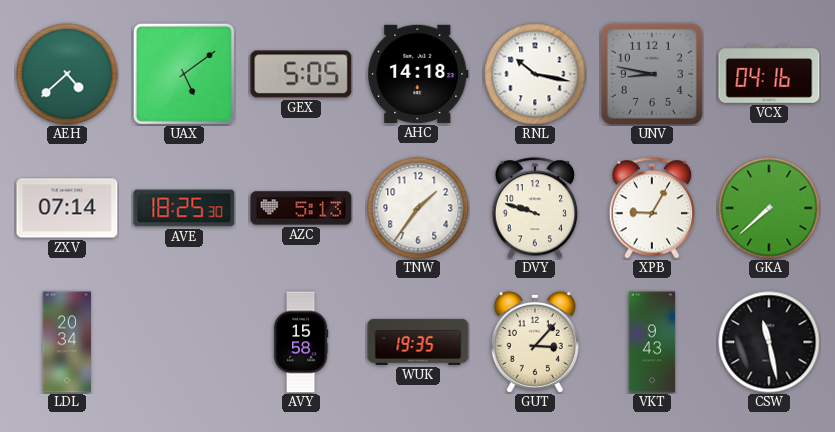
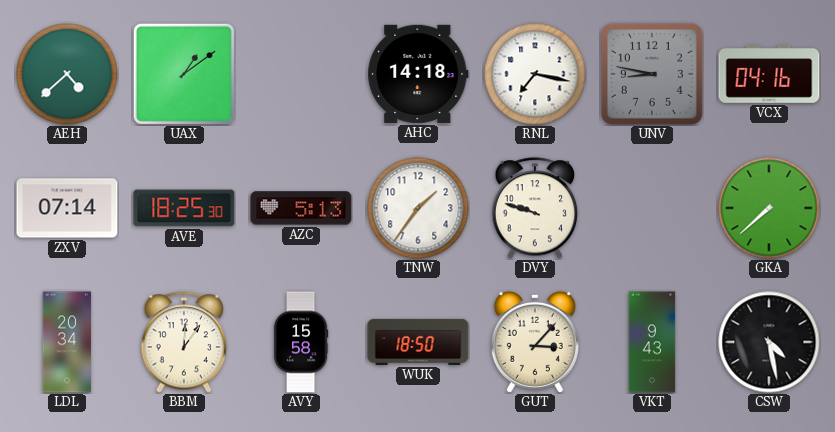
UAX: 5:09 -> 1:09 (184, 74)
GEX: 5:05 -> none (301, 74)
RNL: 10:17 -> 7:17 (535, 74)
XPB: 9:05 -> none (652, 208)
BBM: none -> 12:06 (184, 342)
WUK: 19:35 -> 18:50 (418, 342)
CSW: 11:28 -> 4:28 (769, 342)
